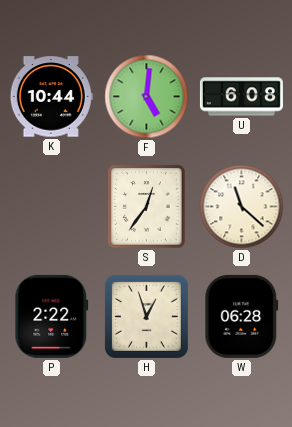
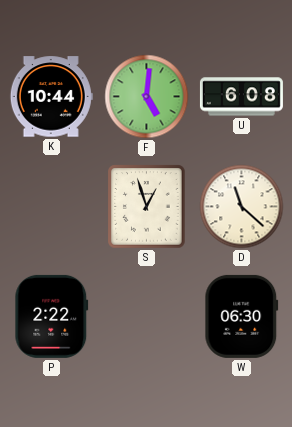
S: 12:36 -> 12:57 (147, 207)
H: 12:57 -> none (146, 316)
W: 06:28 -> 06:30 (242, 316)
